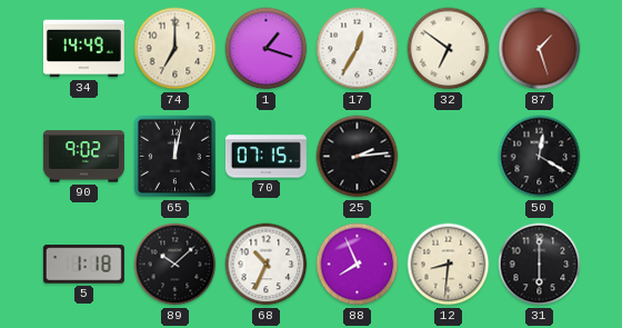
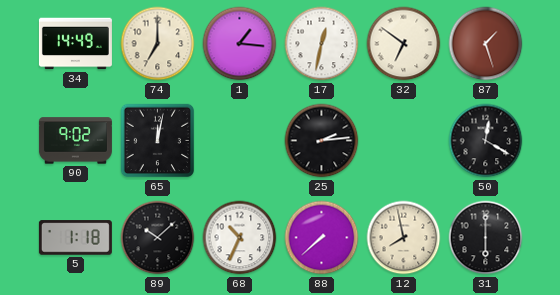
1: 1:18 -> 1:16 (240, 44)
17: 12:35 -> 12:32 (322, 44)
70: 07:15 -> none (265, 157)
88: 7:56 -> 7:38 (322, 238)
12: 8:31 -> 7:58 (404, 238)
